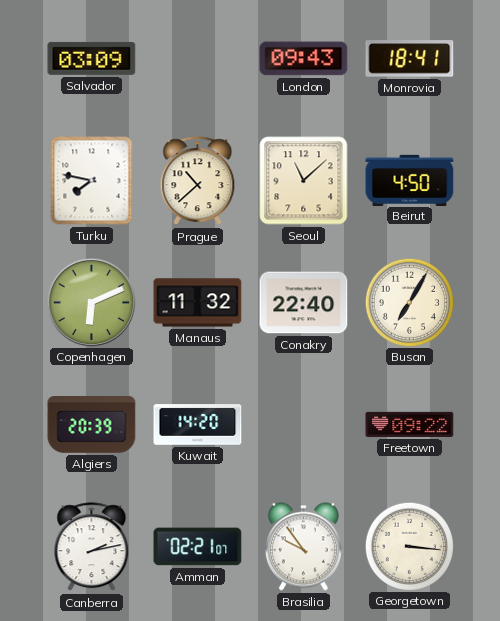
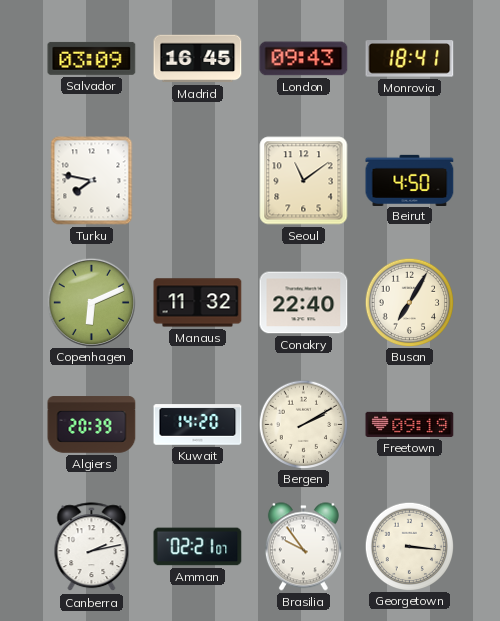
Madrid: none -> 16:45 (198, 59)
Prague: 10:38 -> none (198, 181)
Seoul: 11:08 -> 11:09 (304, 181)
Bergen: none -> 2:10 (303, 424)
Freetown: 09:22 -> 09:19 (410, 424)
